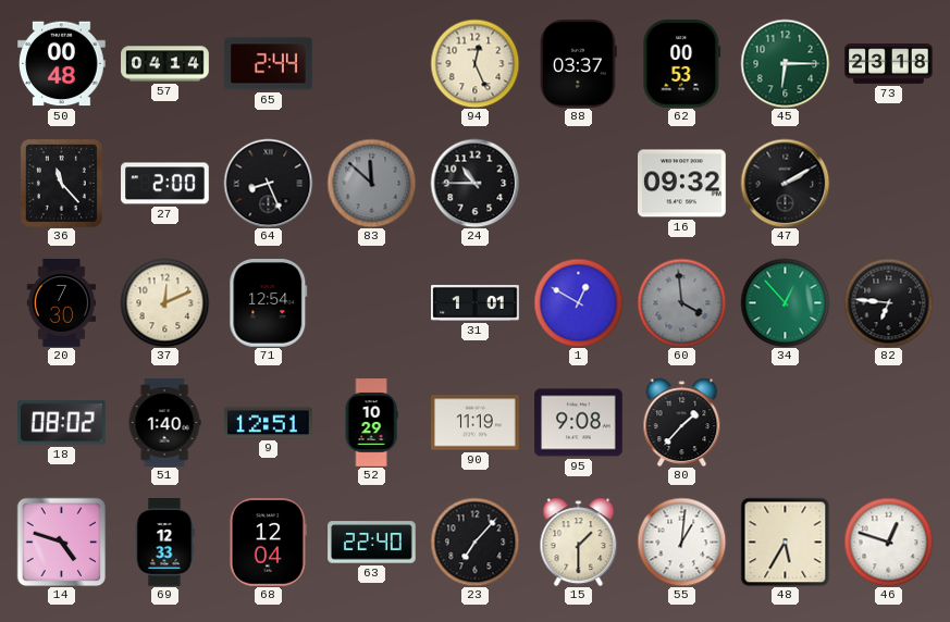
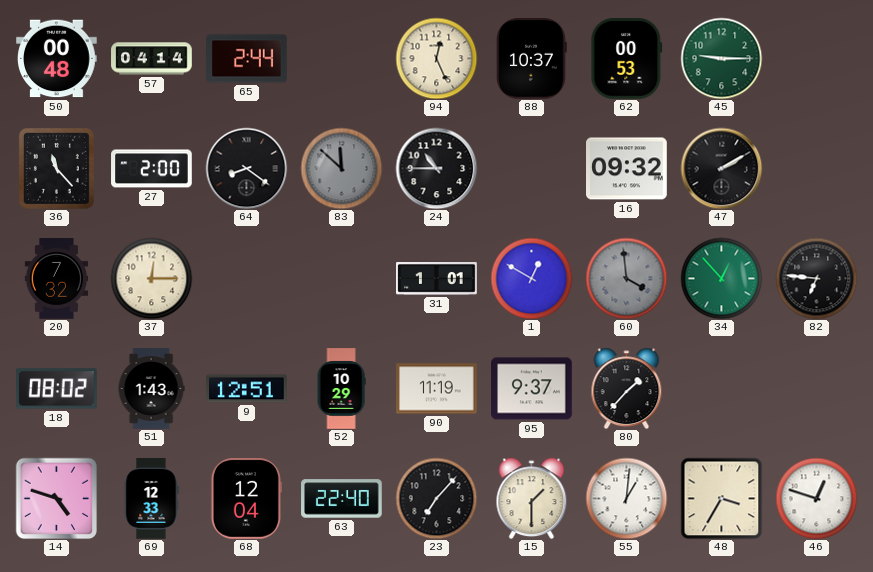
88: 03:37 -> 10:37 (532, 59)
45: 6:15 -> 9:15 (721, 58)
73: 23:18 -> none (889, 64)
64: 8:26 -> 8:21 (246, 168)
20: 7:30 -> 7:32 (57, 279)
37: 12:11 -> 12:15 (151, 278)
71: 12:54 -> none (269, 303)
51: 1:40 -> 1:43 (151, 389)
95: 9:08 -> 9:37 (532, 389)
48: 5:35 -> 3:35 (721, 498)
